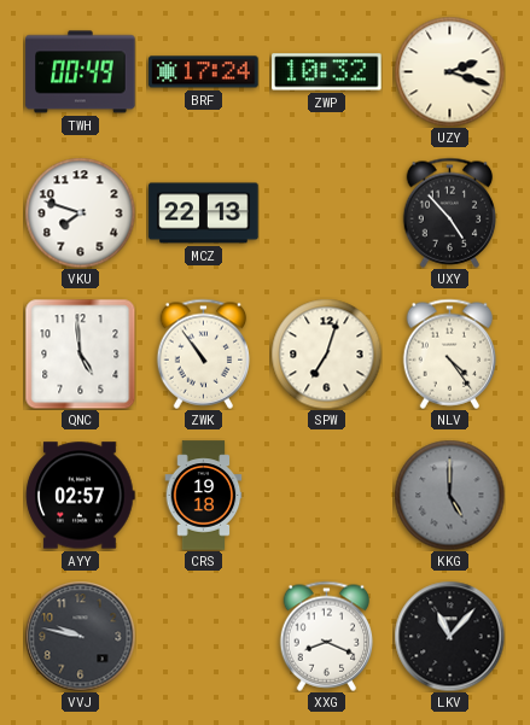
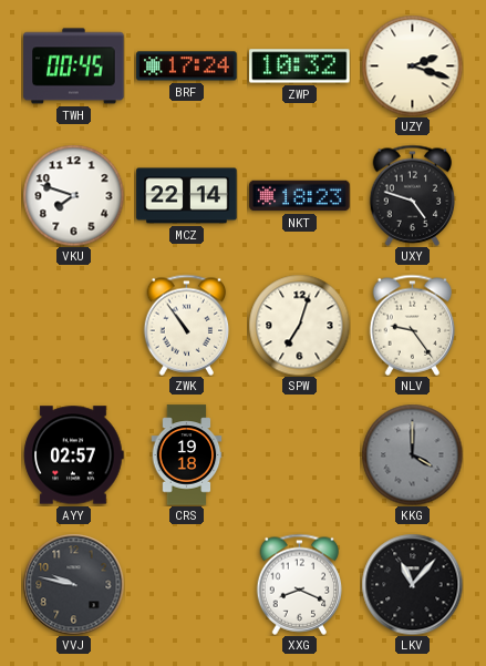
TWH: 00:49 -> 00:45 (74, 66)
MCZ: 22:13 -> 22:14 (187, 196)
NKT: none -> 18:23 (300, 196)
UXY: 4:53 -> 4:48 (413, 195)
QNC: 4:59 -> none (80, 353)
NLV: 4:24 -> 9:24 (413, 325)
KKG: 5:00 -> 4:00 (412, 454)
